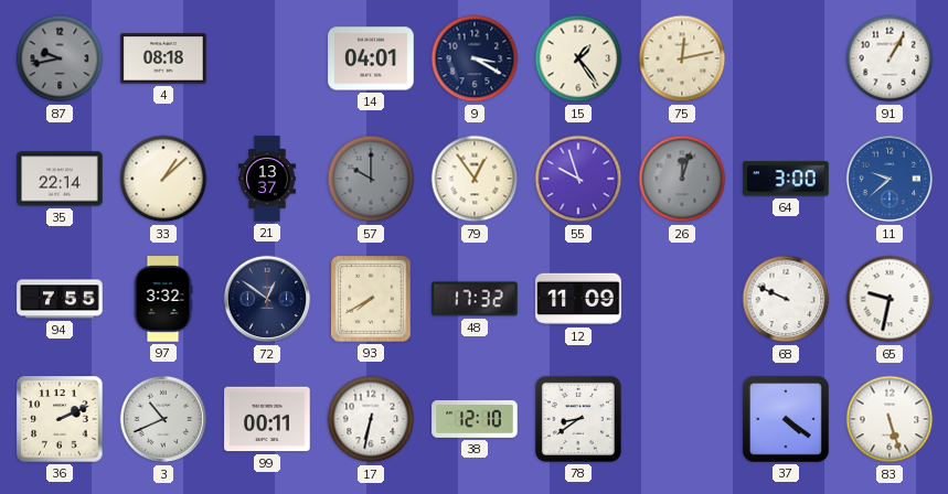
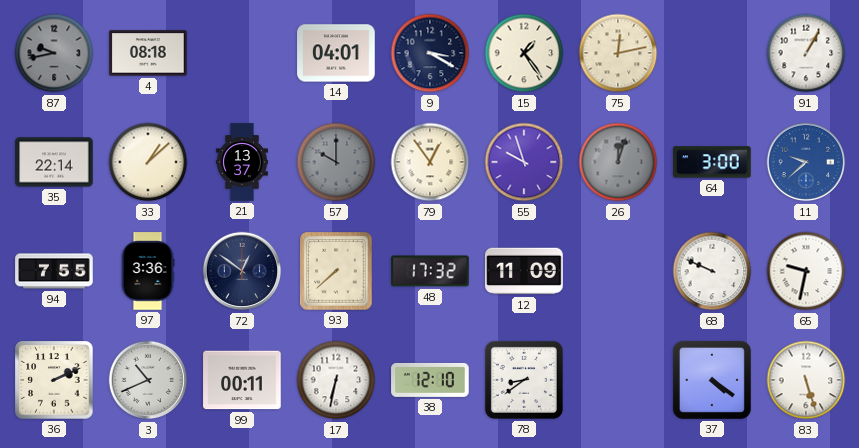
97: 3:32 -> 3:36 (148, 271)
93: 7:40 -> 7:38 (336, 271)
